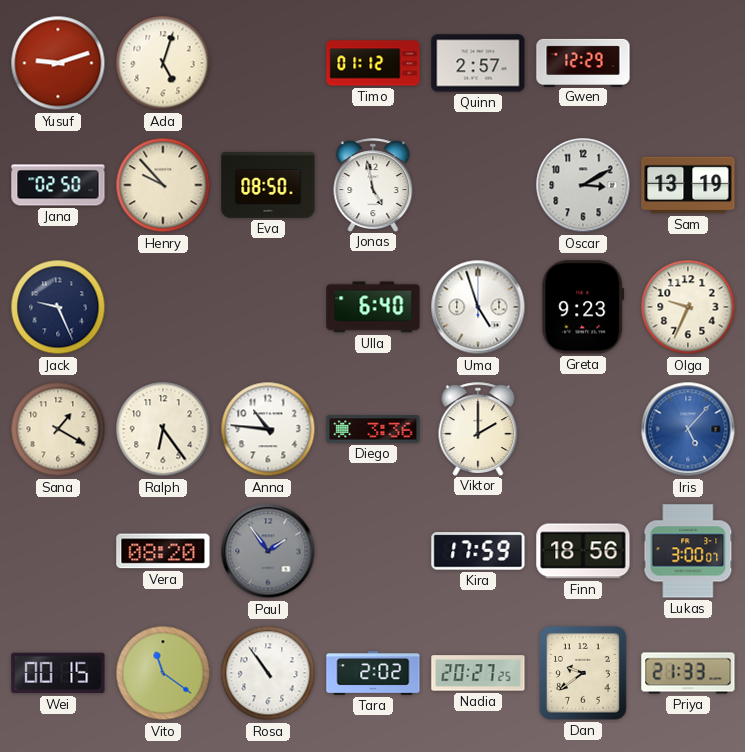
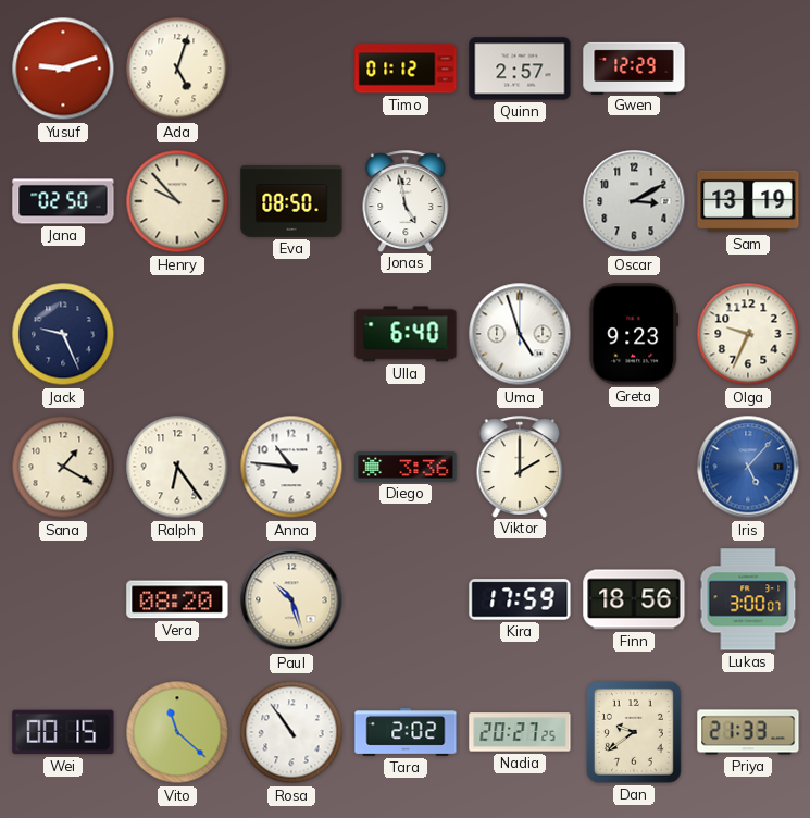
Paul: 1:54 -> 10:27 (291, 599)
Paul dial: grey -> cream (291, 599)
Vito: 11:21 -> 11:22 (177, 732)
